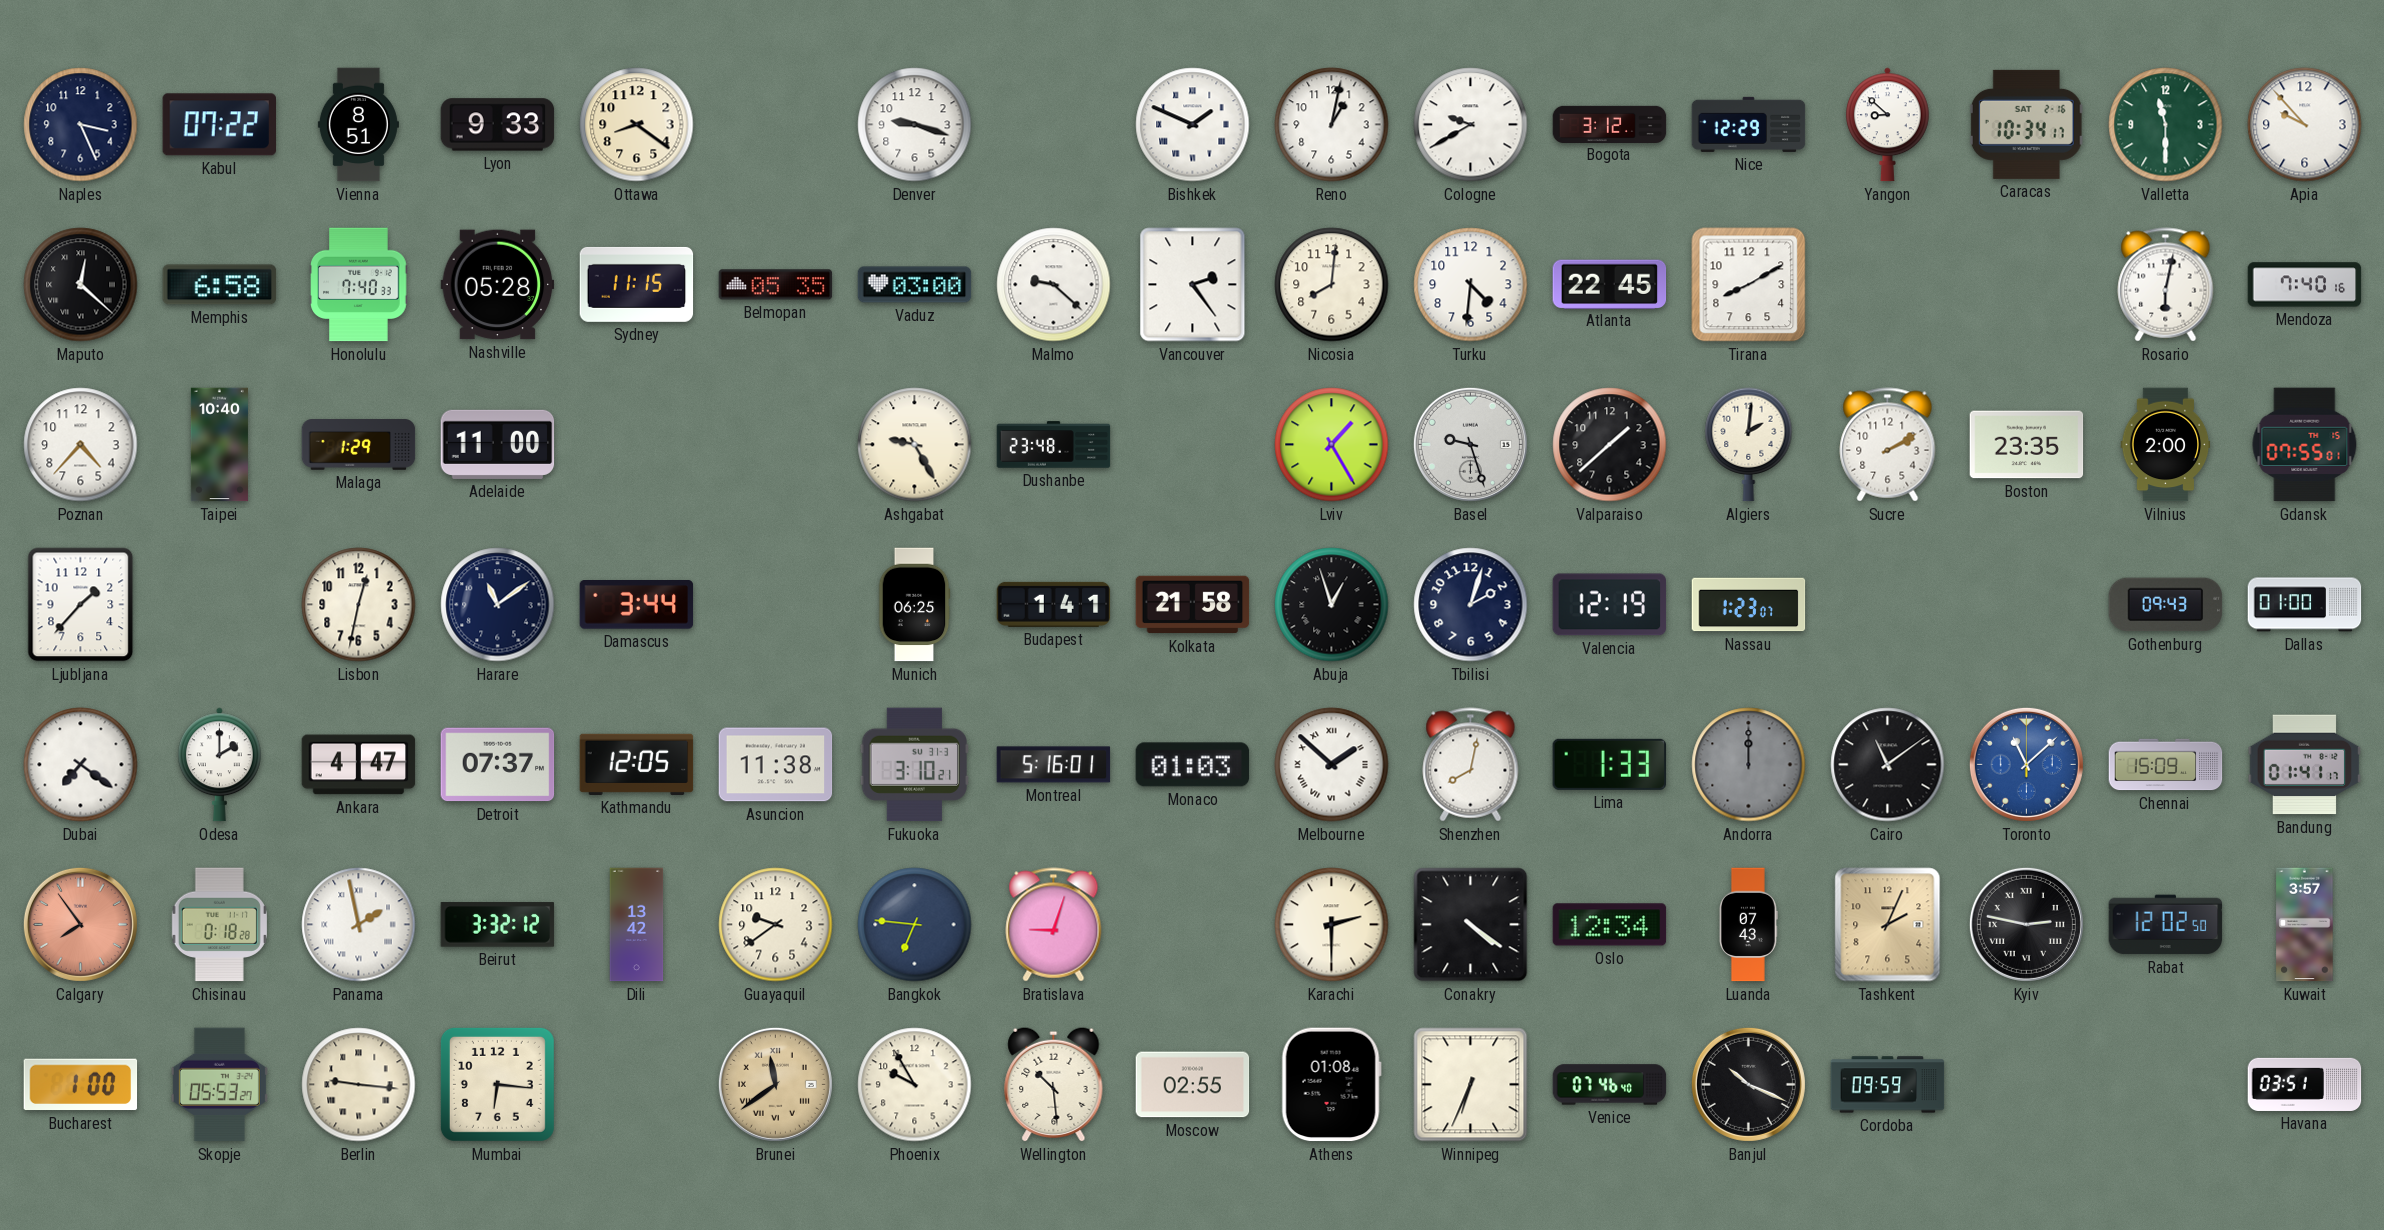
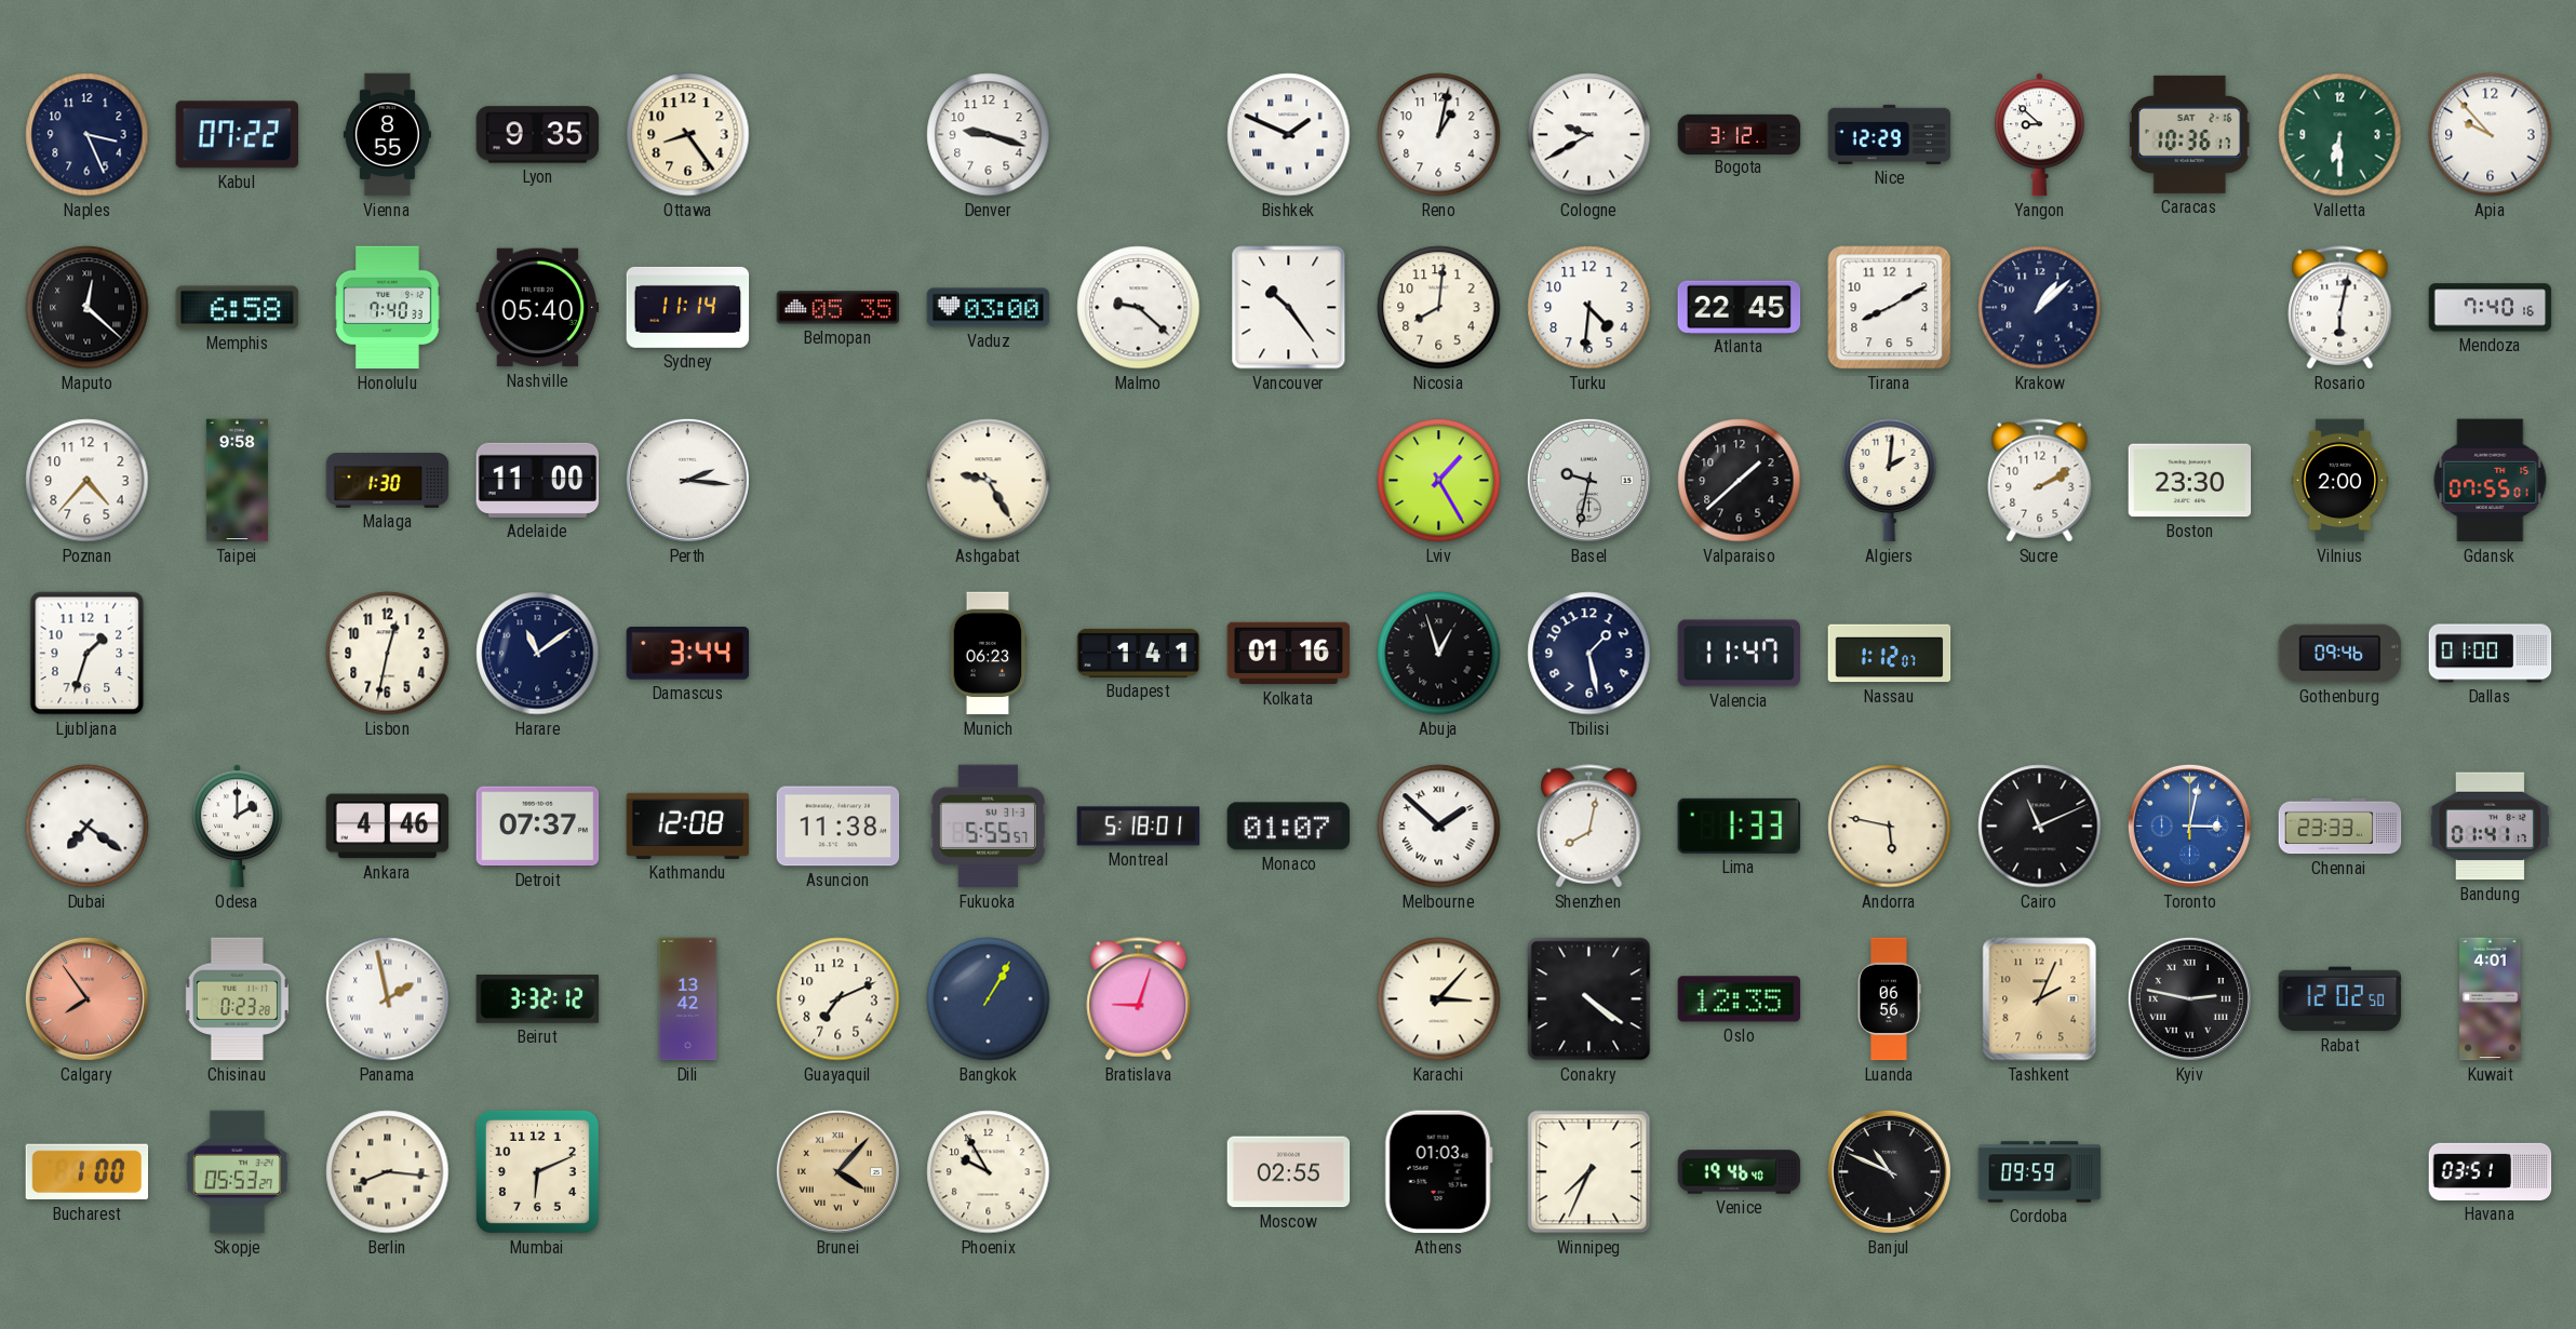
Vienna: 8:51 -> 8:55 (387, 135)
Lyon: 9:33 -> 9:35 (538, 135)
Ottawa: 8:21 -> 8:24 (688, 135)
Caracas: 10:34 -> 10:36 (2189, 134)
Valletta: 11:30 -> 6:30 (2340, 135)
Nashville: 05:28 -> 05:40 (538, 308)
Sydney: 11:15 -> 11:14 (688, 307)
Vancouver: 2:24 -> 10:24 (1289, 308)
Krakow: none -> 1:08 (2040, 308)
Taipei: 10:40 -> 9:58 (237, 481)
Malaga: 1:29 -> 1:30 (388, 481)
Perth: none -> 2:16 (687, 480)
Dushanbe: 23:48 -> none (1054, 445)
Basel: 9:27 -> 9:32 (1588, 480)
Boston: 23:35 -> 23:30 (2190, 481)
Ljubljana: 1:37 -> 1:33 (88, 654)
Munich: 06:25 -> 06:23 (988, 654)
Kolkata: 21:58 -> 01:16 (1289, 654)
Tbilisi: 2:03 -> 1:28 (1589, 654)
Valencia: 12:19 -> 11:47 (1740, 654)
Nassau: 1:23 -> 1:12 (1890, 654)
Gothenburg: 09:43 -> 09:46 (2340, 654)
Ankara: 4:47 -> 4:46 (388, 827)
Kathmandu: 12:05 -> 12:08 (688, 825)
Fukuoka: 3:10 -> 5:55 (988, 827)
Montreal: 5:16 -> 5:18 (1139, 827)
Monaco: 01:03 -> 01:07 (1289, 827)
Andorra: 12:00 -> 5:47 (1890, 827)
Andorra dial: grey -> cream (1890, 827)
Cairo: 11:09 -> 11:11 (2040, 827)
Toronto: 11:08 -> 3:02 (2189, 825)
Chennai: 15:09 -> 23:33 (2340, 827)
Chisinau: 0:18 -> 0:23 (237, 999)
Guayaquil: 9:39 -> 7:11 (838, 999)
Bangkok: 6:46 -> 1:05 (989, 999)
Karachi: 2:30 -> 3:07 (1439, 999)
Oslo: 12:34 -> 12:35 (1740, 999)
Luanda: 07:43 -> 06:56 (1890, 999)
Kuwait: 3:57 -> 4:01 (2491, 999)
Berlin: 9:16 -> 8:16 (388, 1172)
Mumbai: 6:16 -> 6:11 (537, 1171)
Brunei: 11:39 -> 4:07 (837, 1171)
Wellington: 10:29 -> none (1054, 1084)
Athens: 01:08 -> 01:03 (1438, 1172)
Winnipeg: 6:34 -> 7:34 (1589, 1172)
Venice: 07:46 -> 19:46 (1740, 1172)
Banjul: 10:19 -> 10:49 (1889, 1171)
